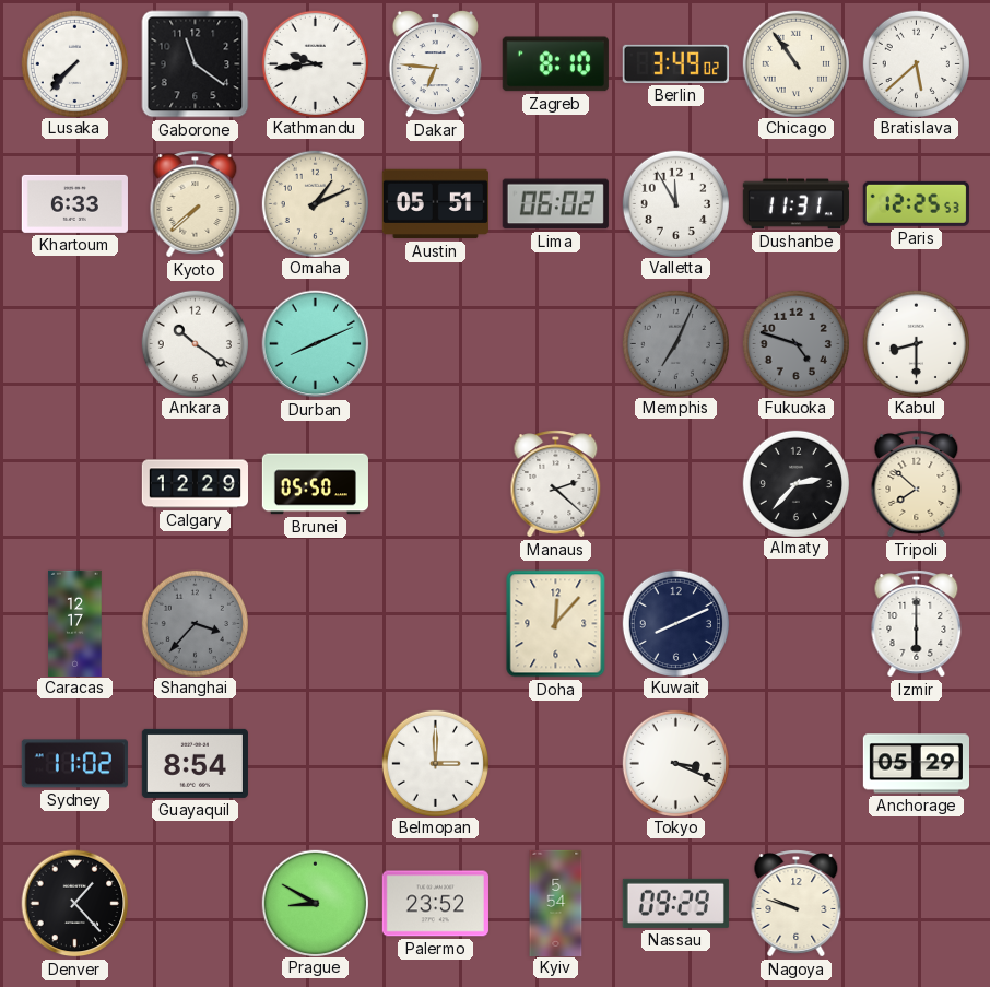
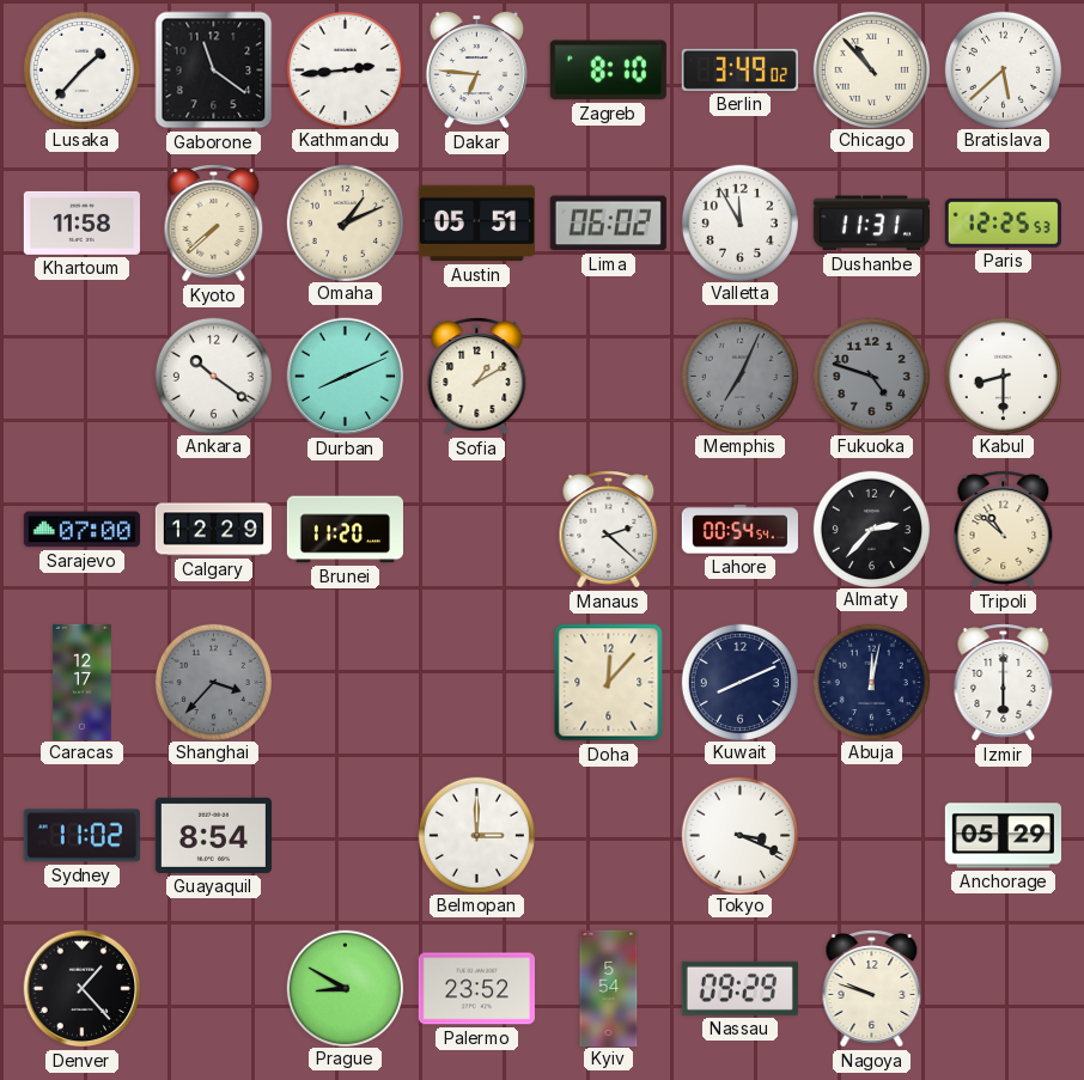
Lusaka: 7:37 -> 1:37 (81, 69)
Kathmandu: 9:44 -> 2:44 (345, 69)
Chicago: 10:54 -> 10:53 (871, 69)
Khartoum: 6:33 -> 11:58 (81, 222)
Sofia: none -> 1:10 (477, 377)
Sarajevo: none -> 07:00 (81, 530)
Brunei: 05:50 -> 11:20 (345, 530)
Lahore: none -> 00:54 (739, 530)
Tripoli: 7:52 -> 10:52 (1004, 530)
Abuja: none -> 12:02 (871, 682)
